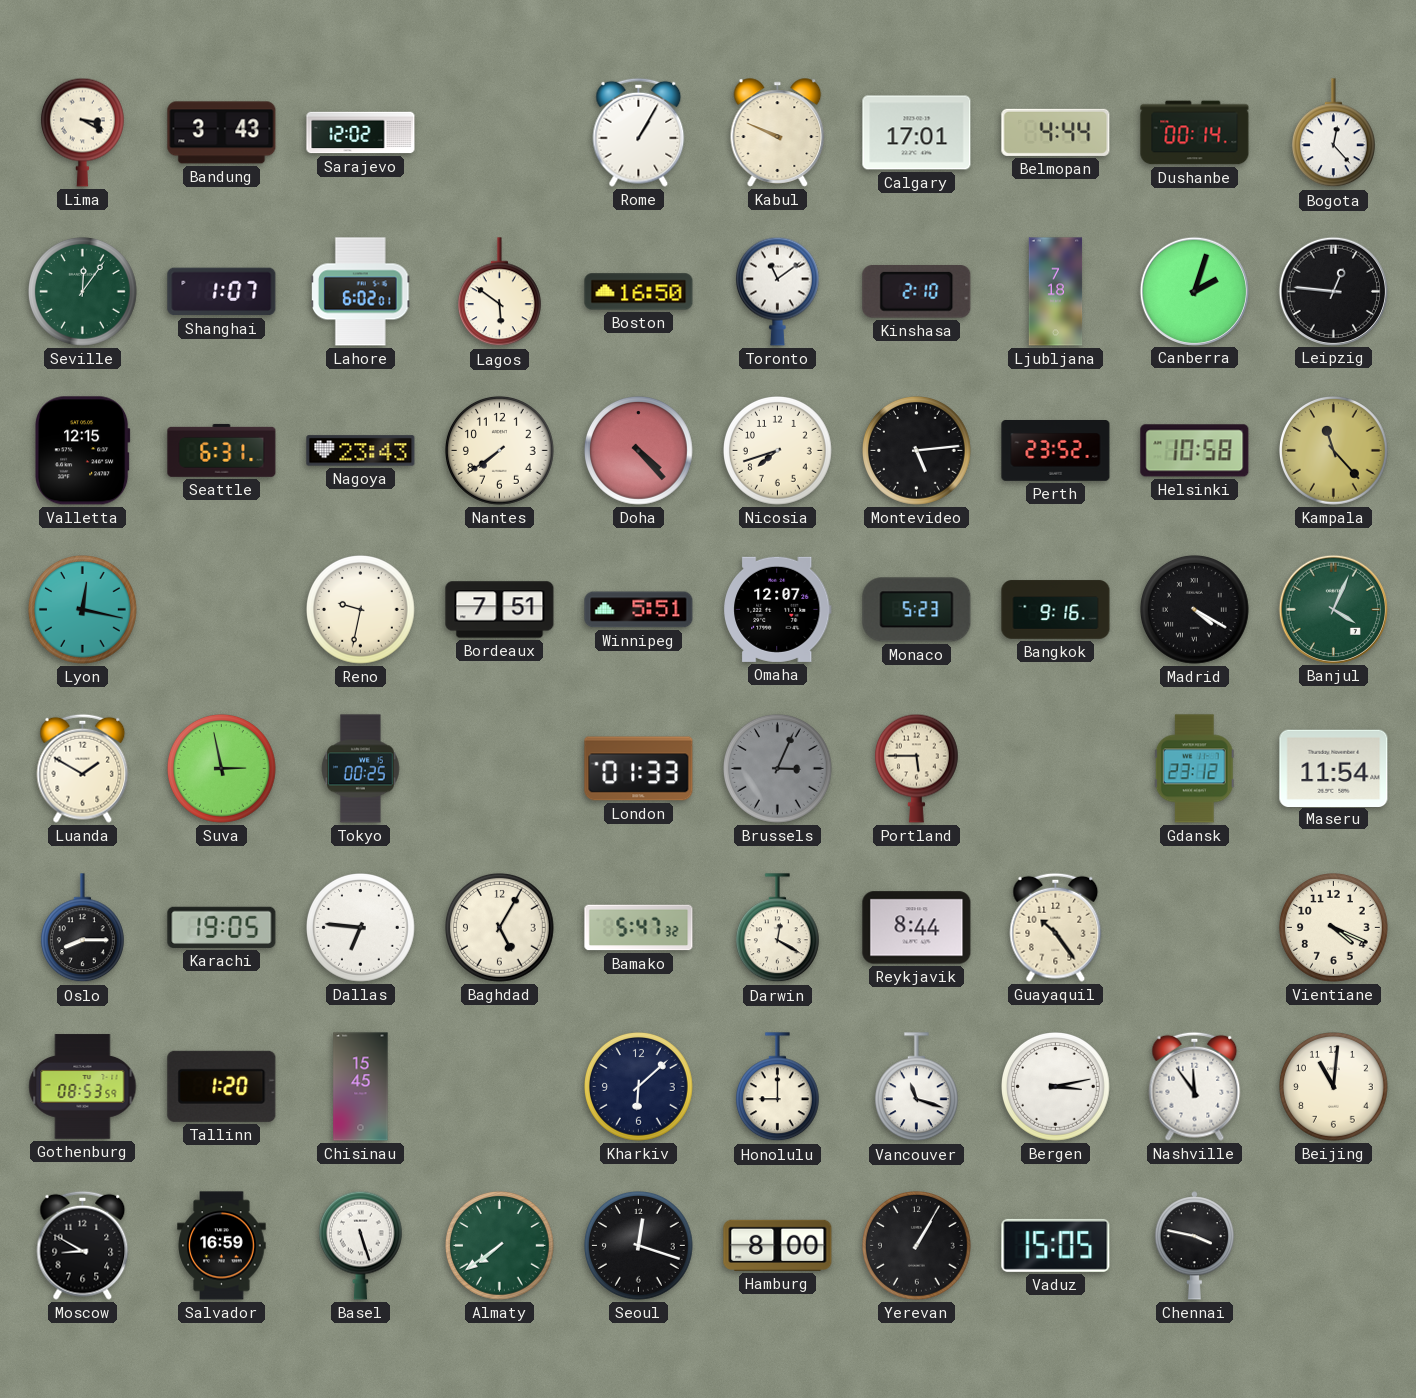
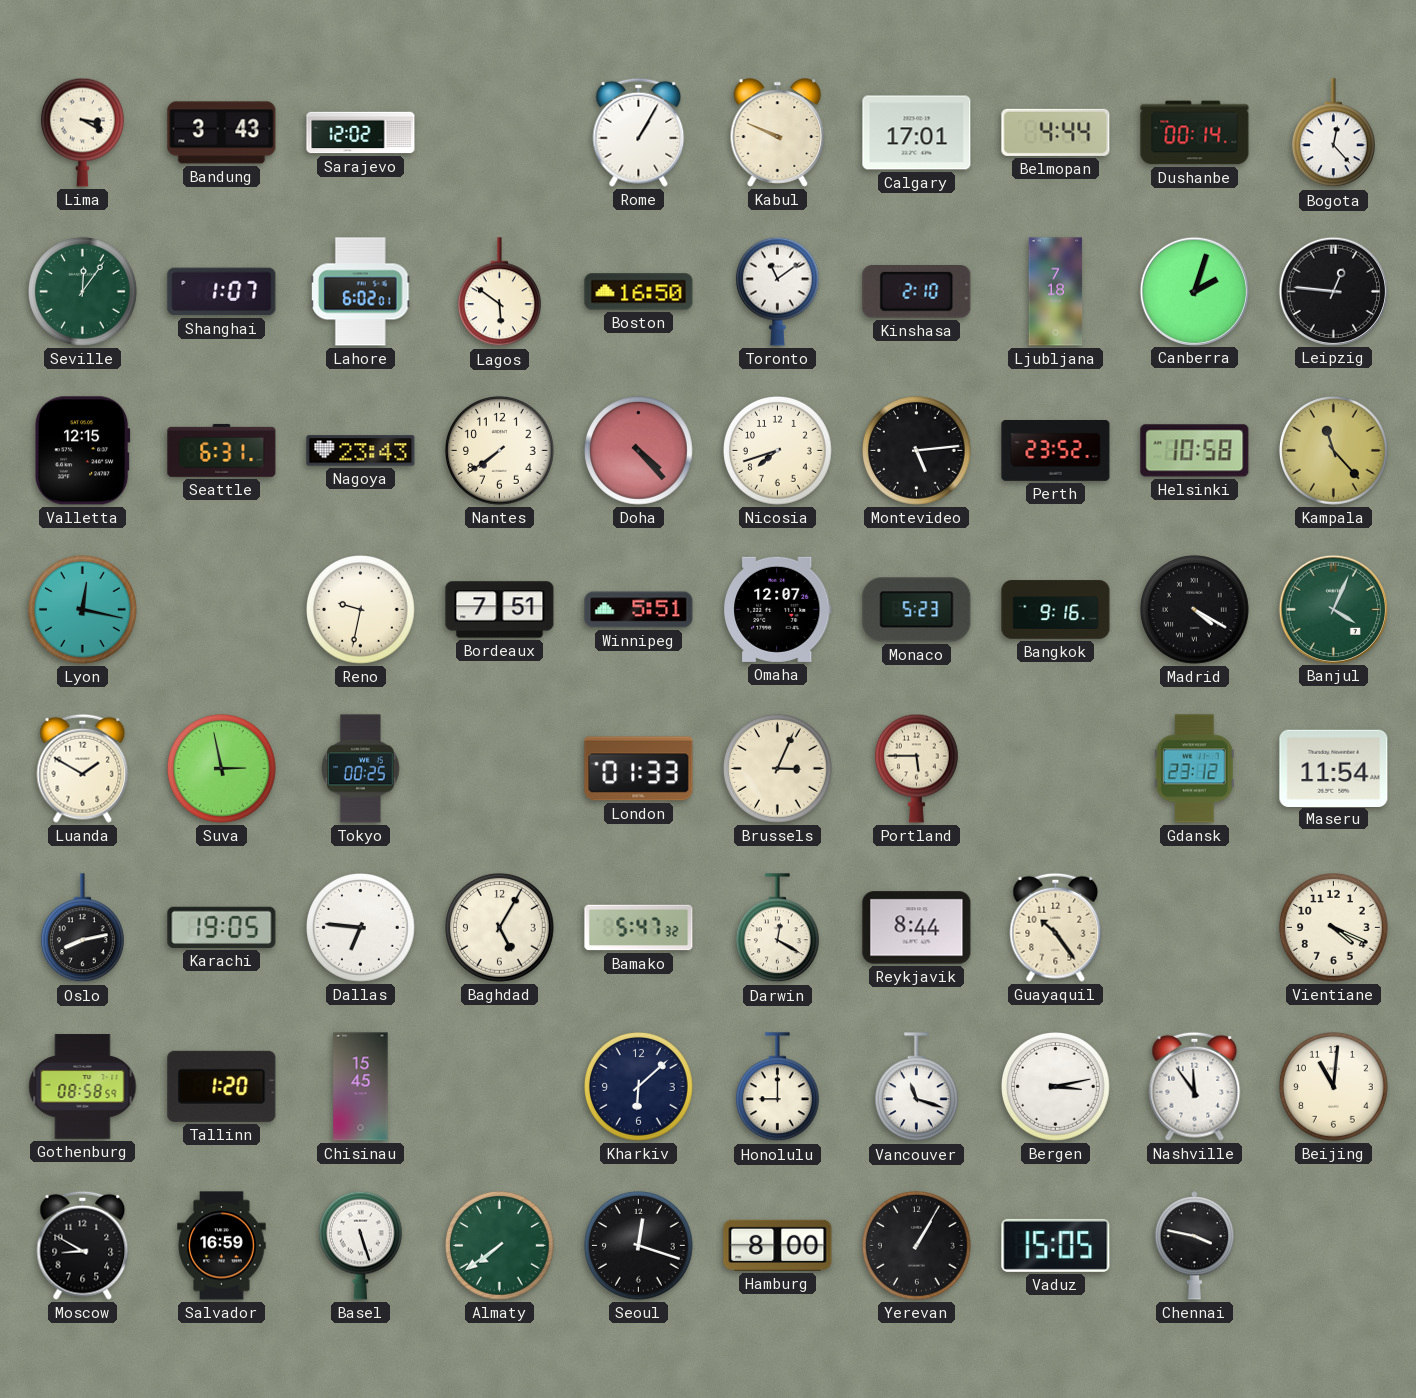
Brussels dial: grey -> cream (778, 769)
Oslo: 8:15 -> 8:13 (82, 928)
Gothenburg: 08:53 -> 08:58 (83, 1087)
